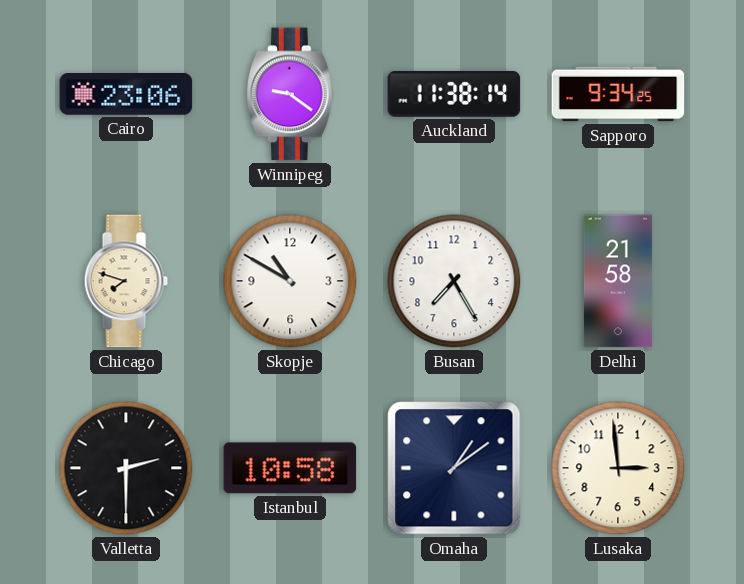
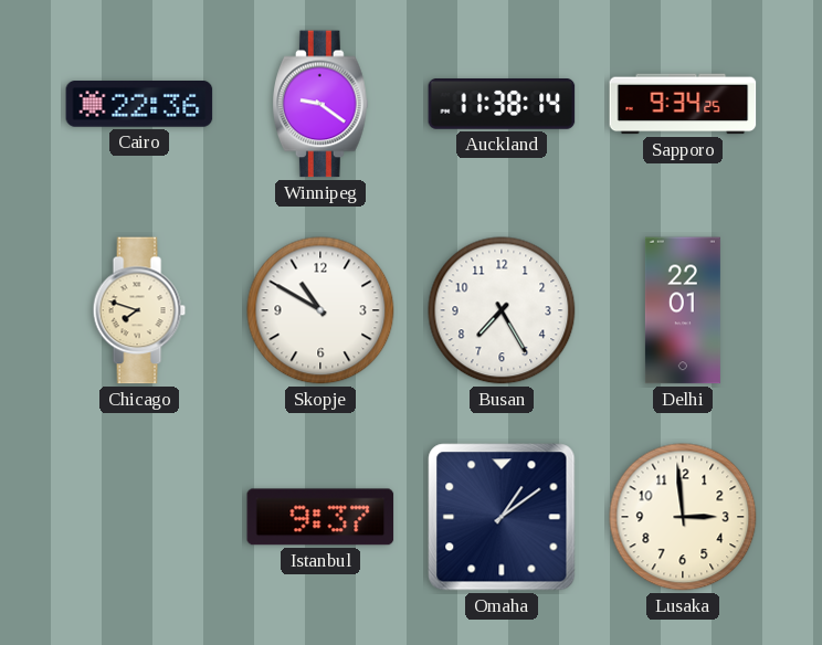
Cairo: 23:06 -> 22:36 (139, 105)
Delhi: 21:58 -> 22:01 (683, 310)
Valletta: 2:30 -> none (126, 468)
Istanbul: 10:58 -> 9:37 (320, 517)
